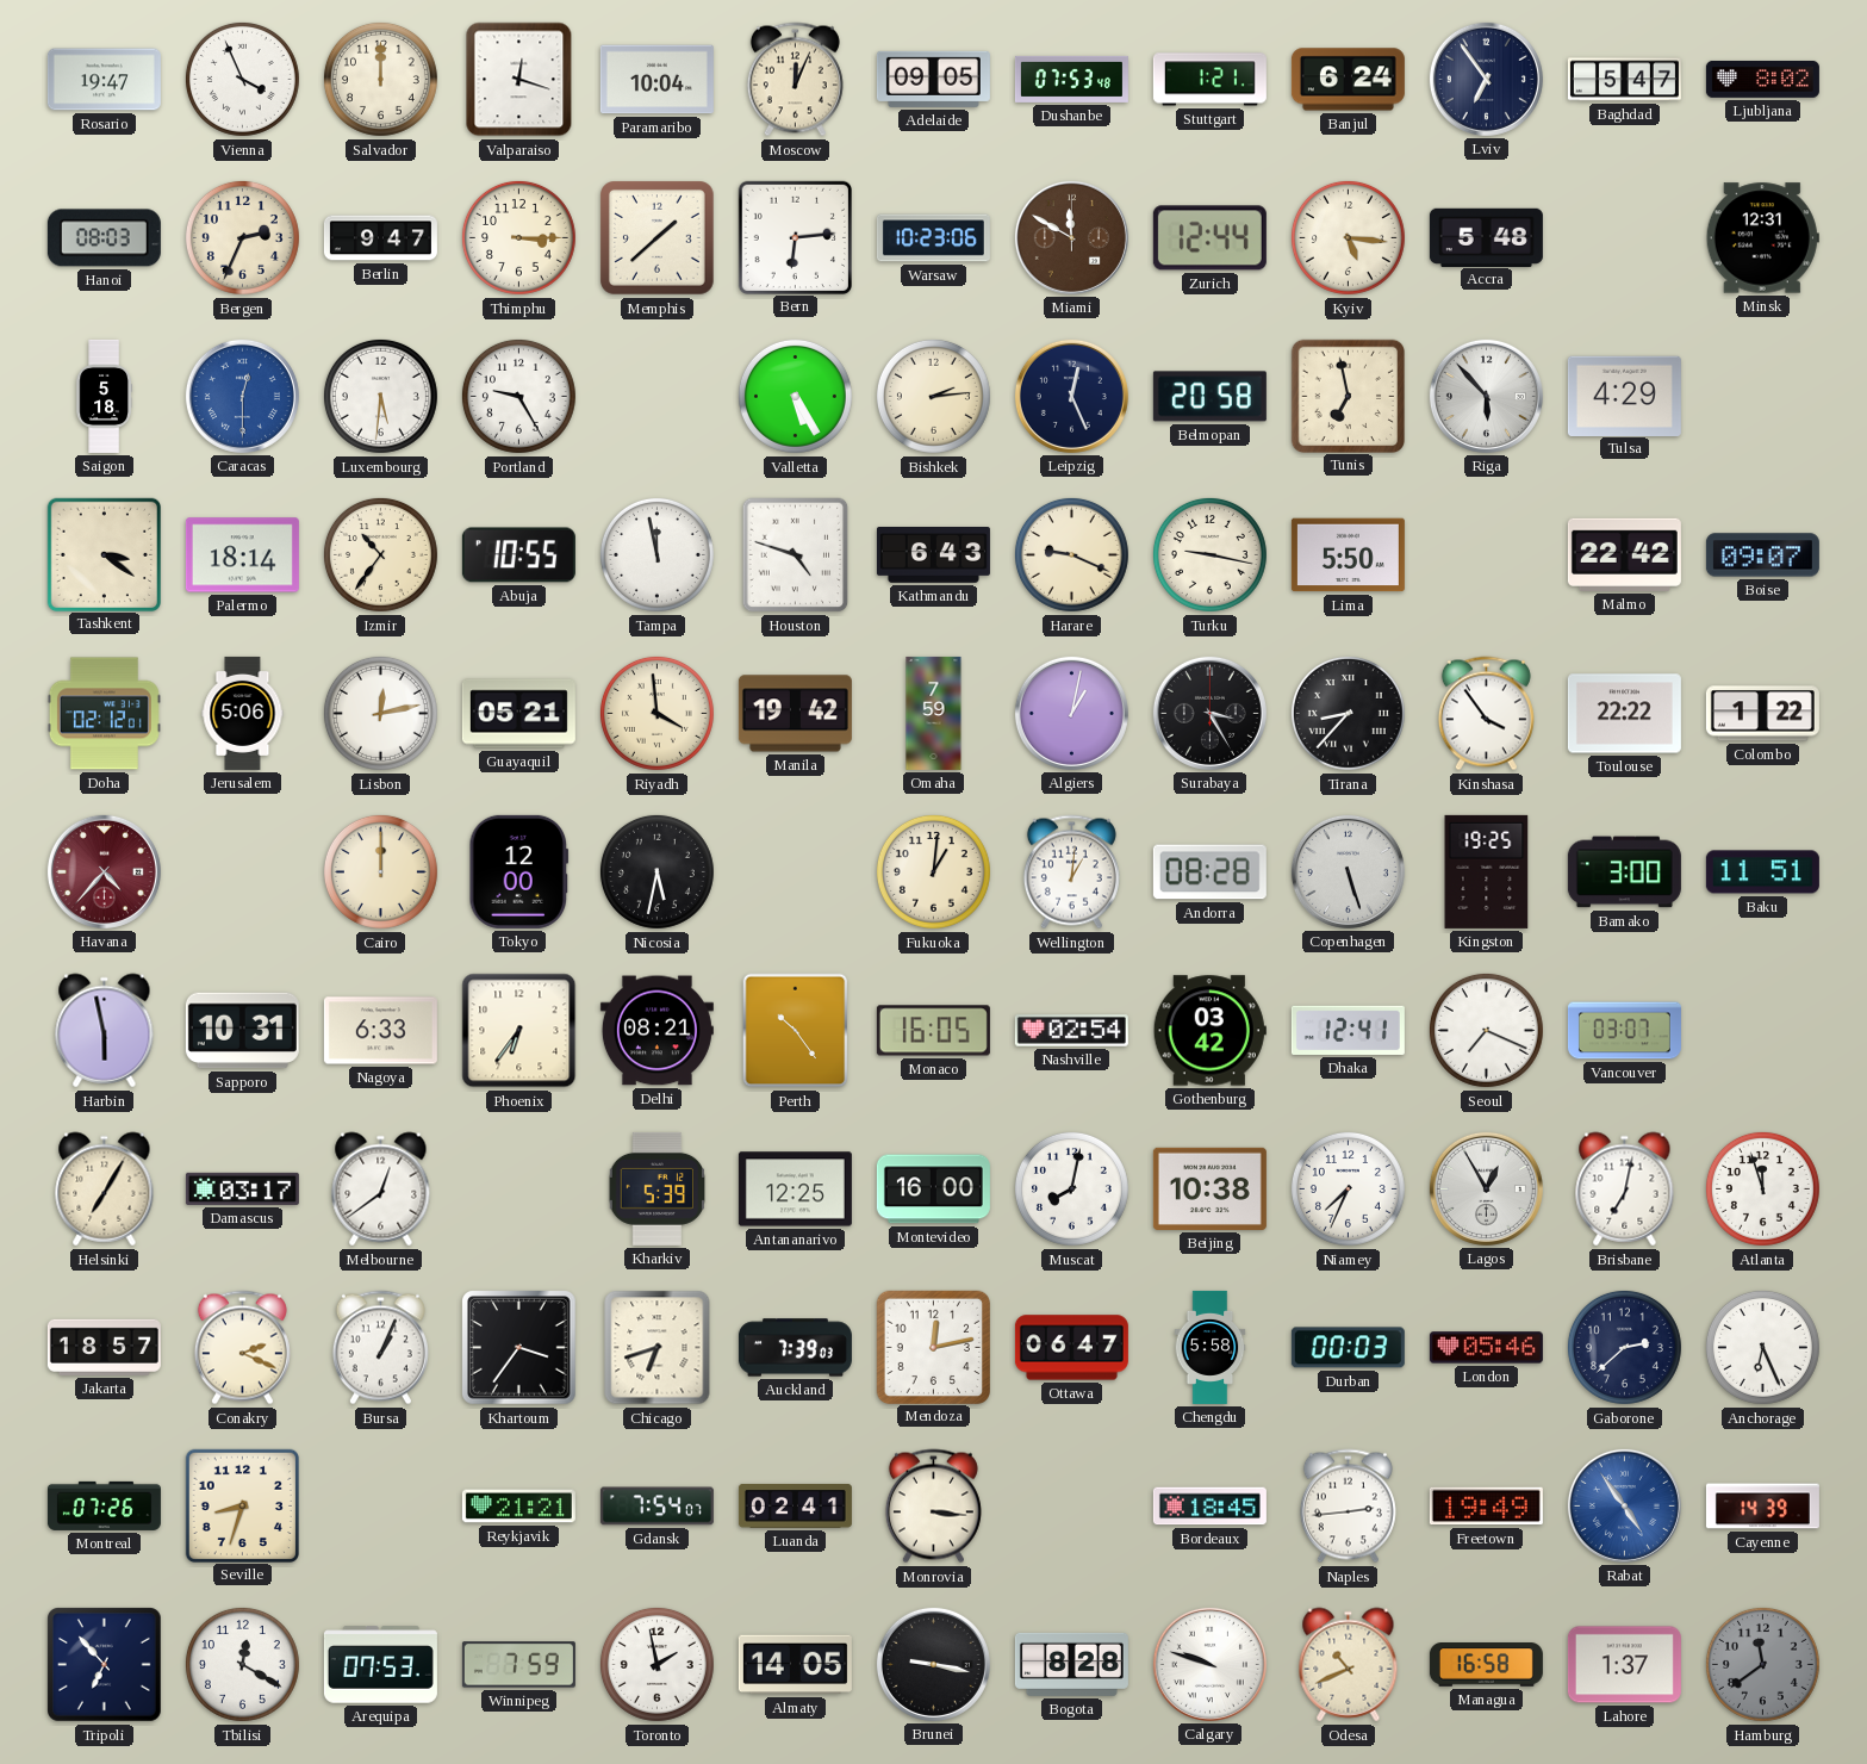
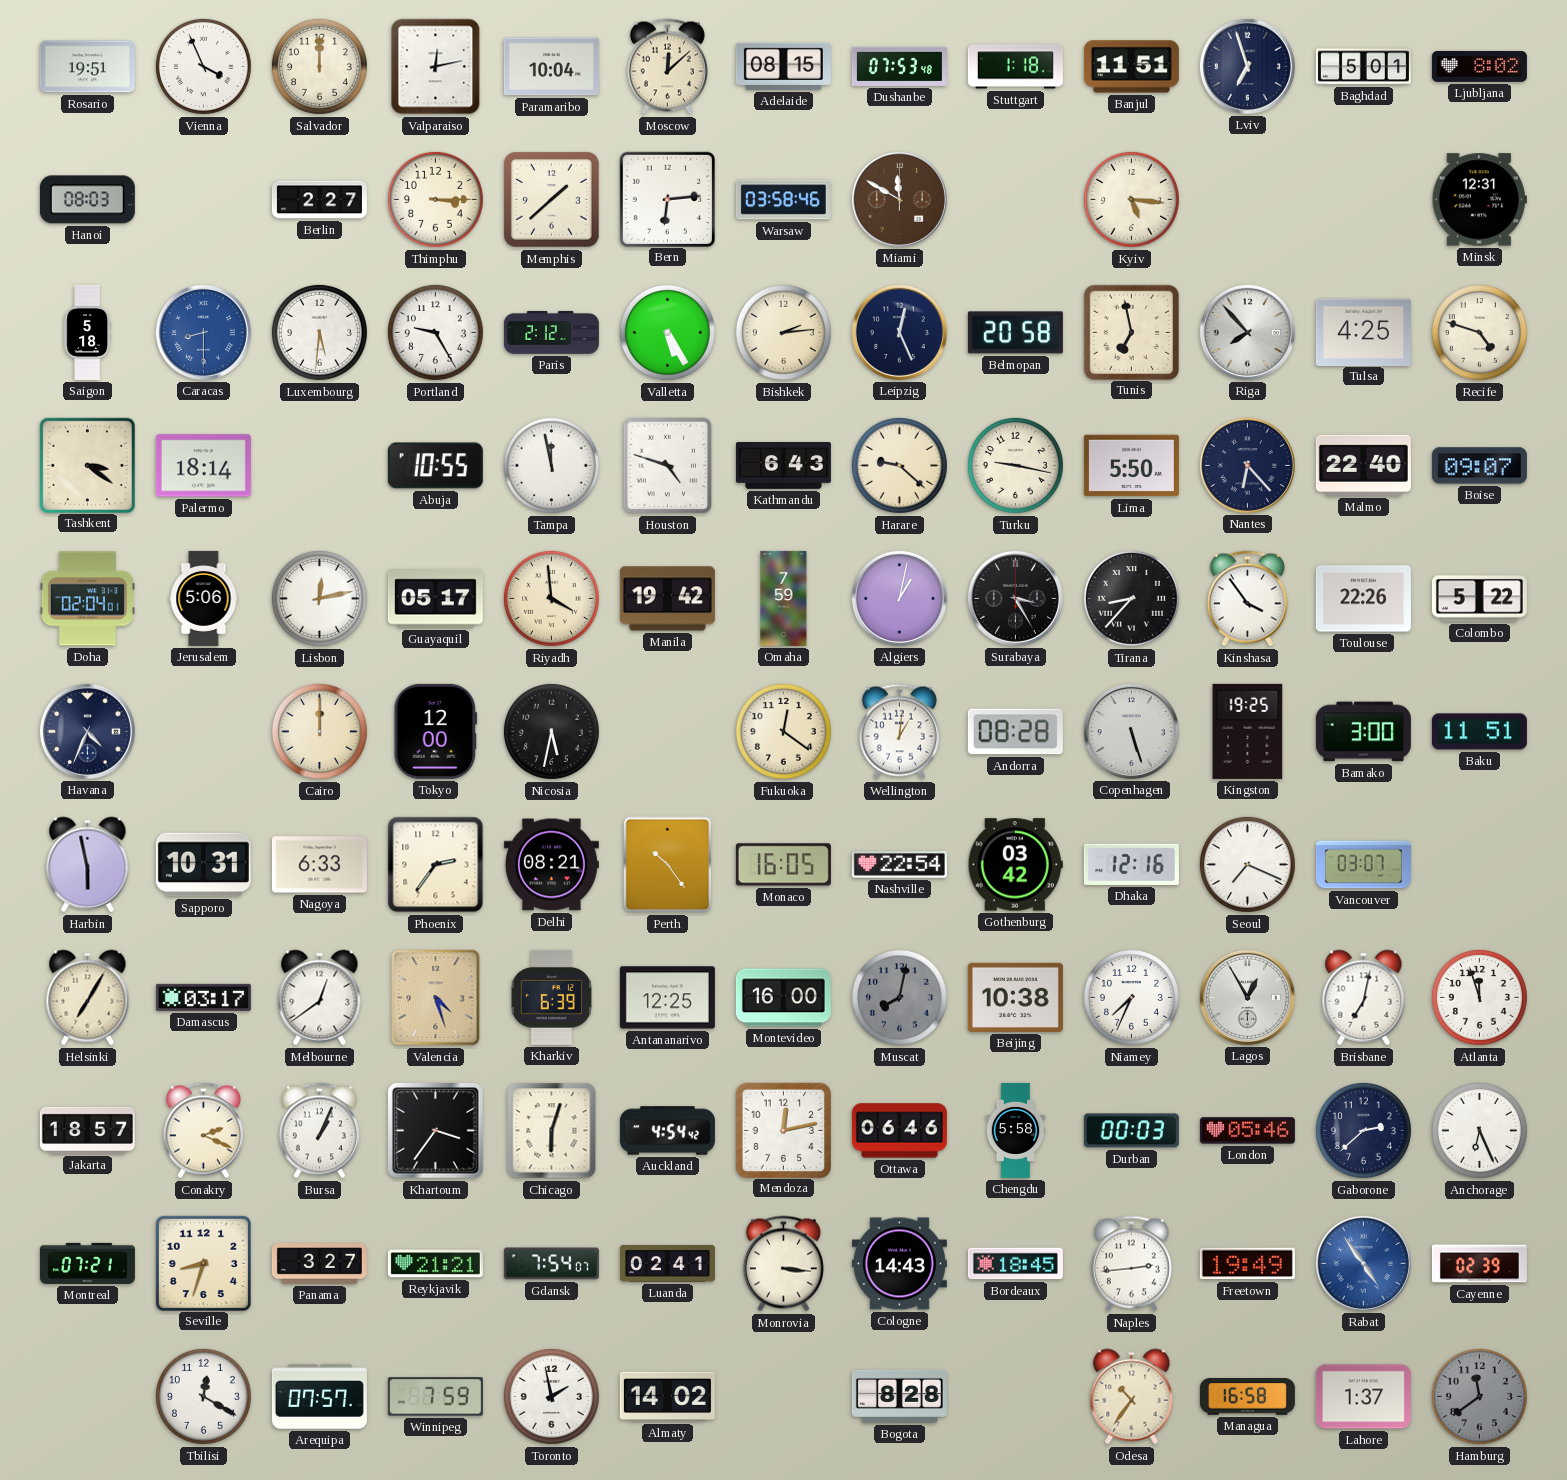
Rosario: 19:47 -> 19:51 (87, 67)
Valparaiso: 12:18 -> 12:13 (436, 67)
Moscow: 12:04 -> 12:08 (667, 67)
Adelaide: 09:05 -> 08:15 (783, 66)
Stuttgart: 1:21 -> 1:18 (1015, 67)
Banjul: 6:24 -> 11:51 (1131, 67)
Lviv: 6:54 -> 6:57 (1247, 66)
Baghdad: 5:47 -> 5:01 (1363, 67)
Bergen: 2:34 -> none (242, 237)
Berlin: 9:47 -> 2:27 (319, 200)
Warsaw: 10:23 -> 03:58 (783, 200)
Zurich: 12:44 -> none (1209, 238)
Accra: 5:48 -> none (1486, 237)
Caracas: 12:30 -> 8:30 (203, 332)
Paris: none -> 2:12 (551, 332)
Riga: 5:53 -> 7:53 (1247, 332)
Tulsa: 4:29 -> 4:25 (1363, 332)
Recife: none -> 4:48 (1479, 332)
Izmir: 10:36 -> none (380, 554)
Harare: 9:19 -> 9:22 (899, 465)
Nantes: none -> 6:23 (1247, 465)
Malmo: 22:42 -> 22:40 (1363, 465)
Doha: 02:12 -> 02:04 (87, 599)
Guayaquil: 05:21 -> 05:17 (435, 599)
Toulouse: 22:22 -> 22:26 (1363, 599)
Colombo: 1:22 -> 5:22 (1479, 599)
Havana: 4:37 -> 4:34 (87, 731)
Havana dial: burgundy -> navy (87, 731)
Fukuoka: 1:01 -> 12:21 (783, 731)
Phoenix: 6:36 -> 2:36 (436, 865)
Nashville: 02:54 -> 22:54 (899, 865)
Dhaka: 12:41 -> 12:16 (1131, 864)
Valencia: none -> 4:27 (436, 998)
Kharkiv: 5:39 -> 6:39 (552, 997)
Muscat dial: white -> grey (899, 997)
Chicago: 6:42 -> 6:03 (552, 1131)
Auckland: 7:39 -> 4:54 (667, 1131)
Ottawa: 06:47 -> 06:46 (899, 1131)
Montreal: 07:26 -> 07:21 (87, 1263)
Panama: none -> 3:27 (319, 1264)
Cologne: none -> 14:43 (899, 1264)
Cayenne: 14:39 -> 02:39 (1479, 1264)
Tripoli: 6:53 -> none (105, 1665)
Arequipa: 07:53 -> 07:57 (319, 1397)
Almaty: 14:05 -> 14:02 (667, 1397)
Brunei: 9:17 -> none (933, 1664)
Calgary: 9:48 -> none (1209, 1664)
Odesa: 10:41 -> 10:36 (1132, 1397)
